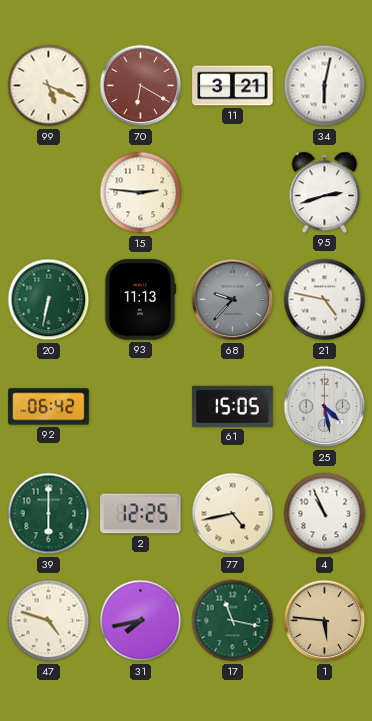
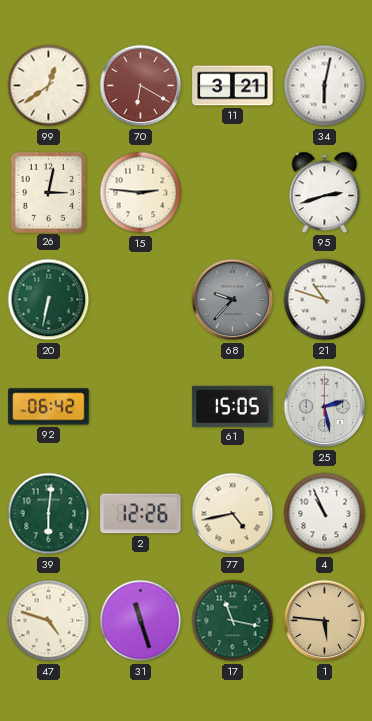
99: 5:19 -> 12:39 (49, 86)
26: none -> 3:02 (48, 192)
93: 11:13 -> none (140, 300)
21: 4:47 -> 10:48 (325, 300)
25: 4:28 -> 2:28 (325, 407)
39: 6:00 -> 6:01 (49, 514)
2: 12:25 -> 12:26 (141, 514)
31: 7:43 -> 11:27 (141, 621)
